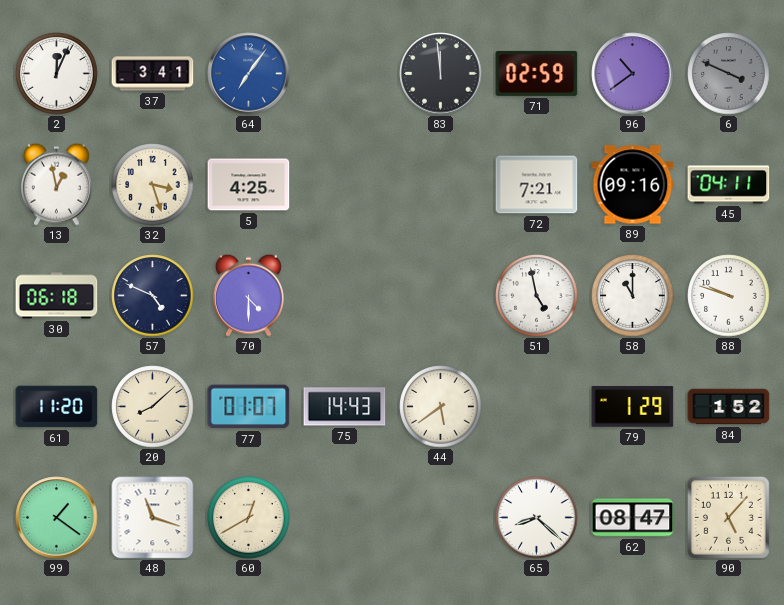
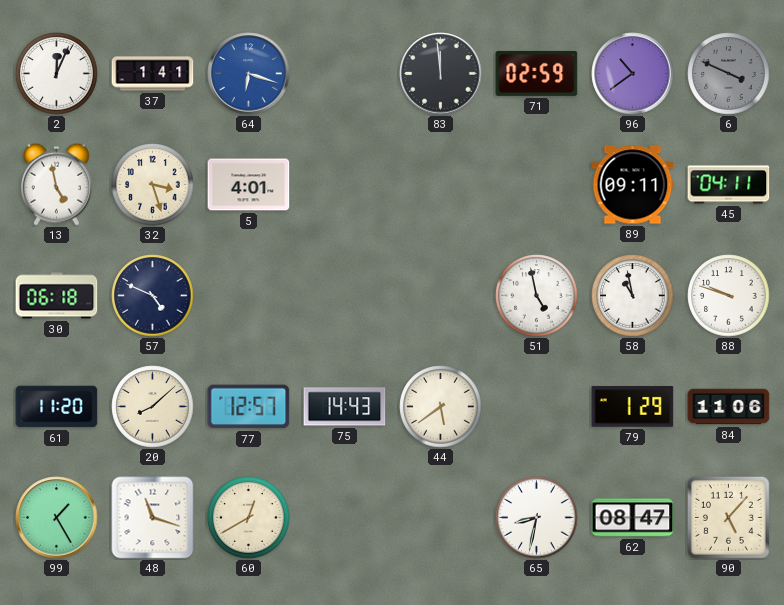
37: 3:41 -> 1:41 (153, 74)
64: 7:06 -> 6:18 (249, 74)
13: 12:58 -> 4:58 (56, 184)
5: 4:25 -> 4:01 (249, 185)
72: 7:21 -> none (537, 185)
89: 09:16 -> 09:11 (633, 185)
70: 4:30 -> none (248, 295)
58: 11:00 -> 10:58 (633, 296)
77: 01:07 -> 12:57 (249, 407)
84: 1:52 -> 11:06 (729, 407)
99: 1:21 -> 1:25 (57, 518)
65: 8:22 -> 8:32 (537, 518)
